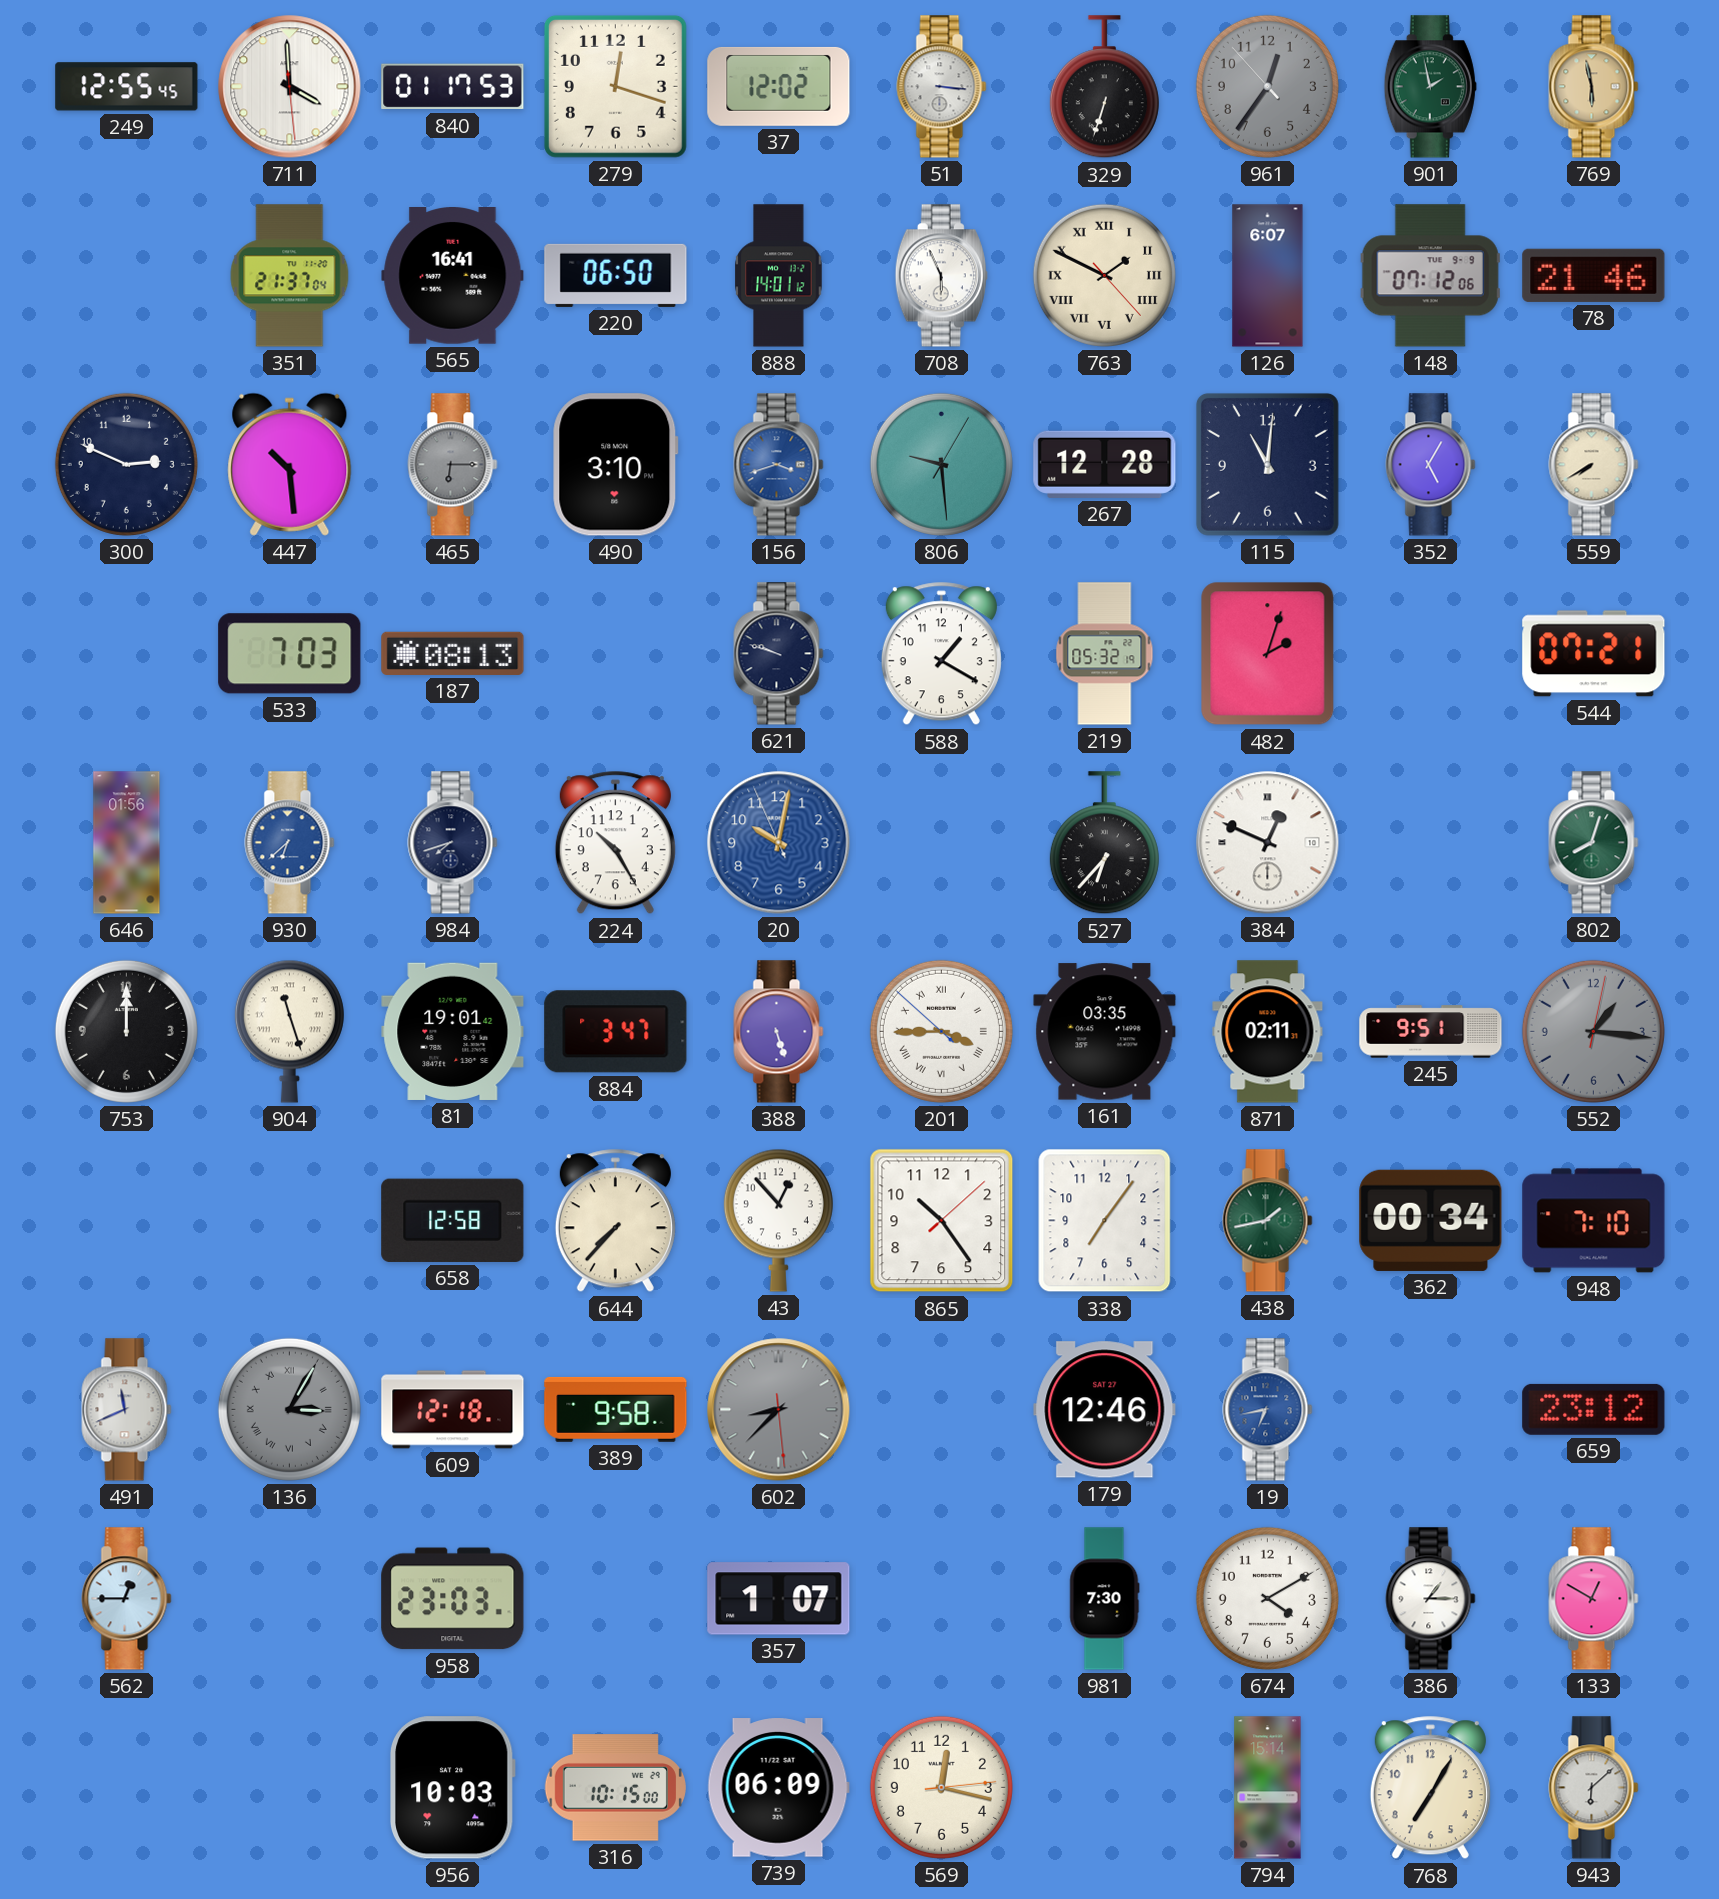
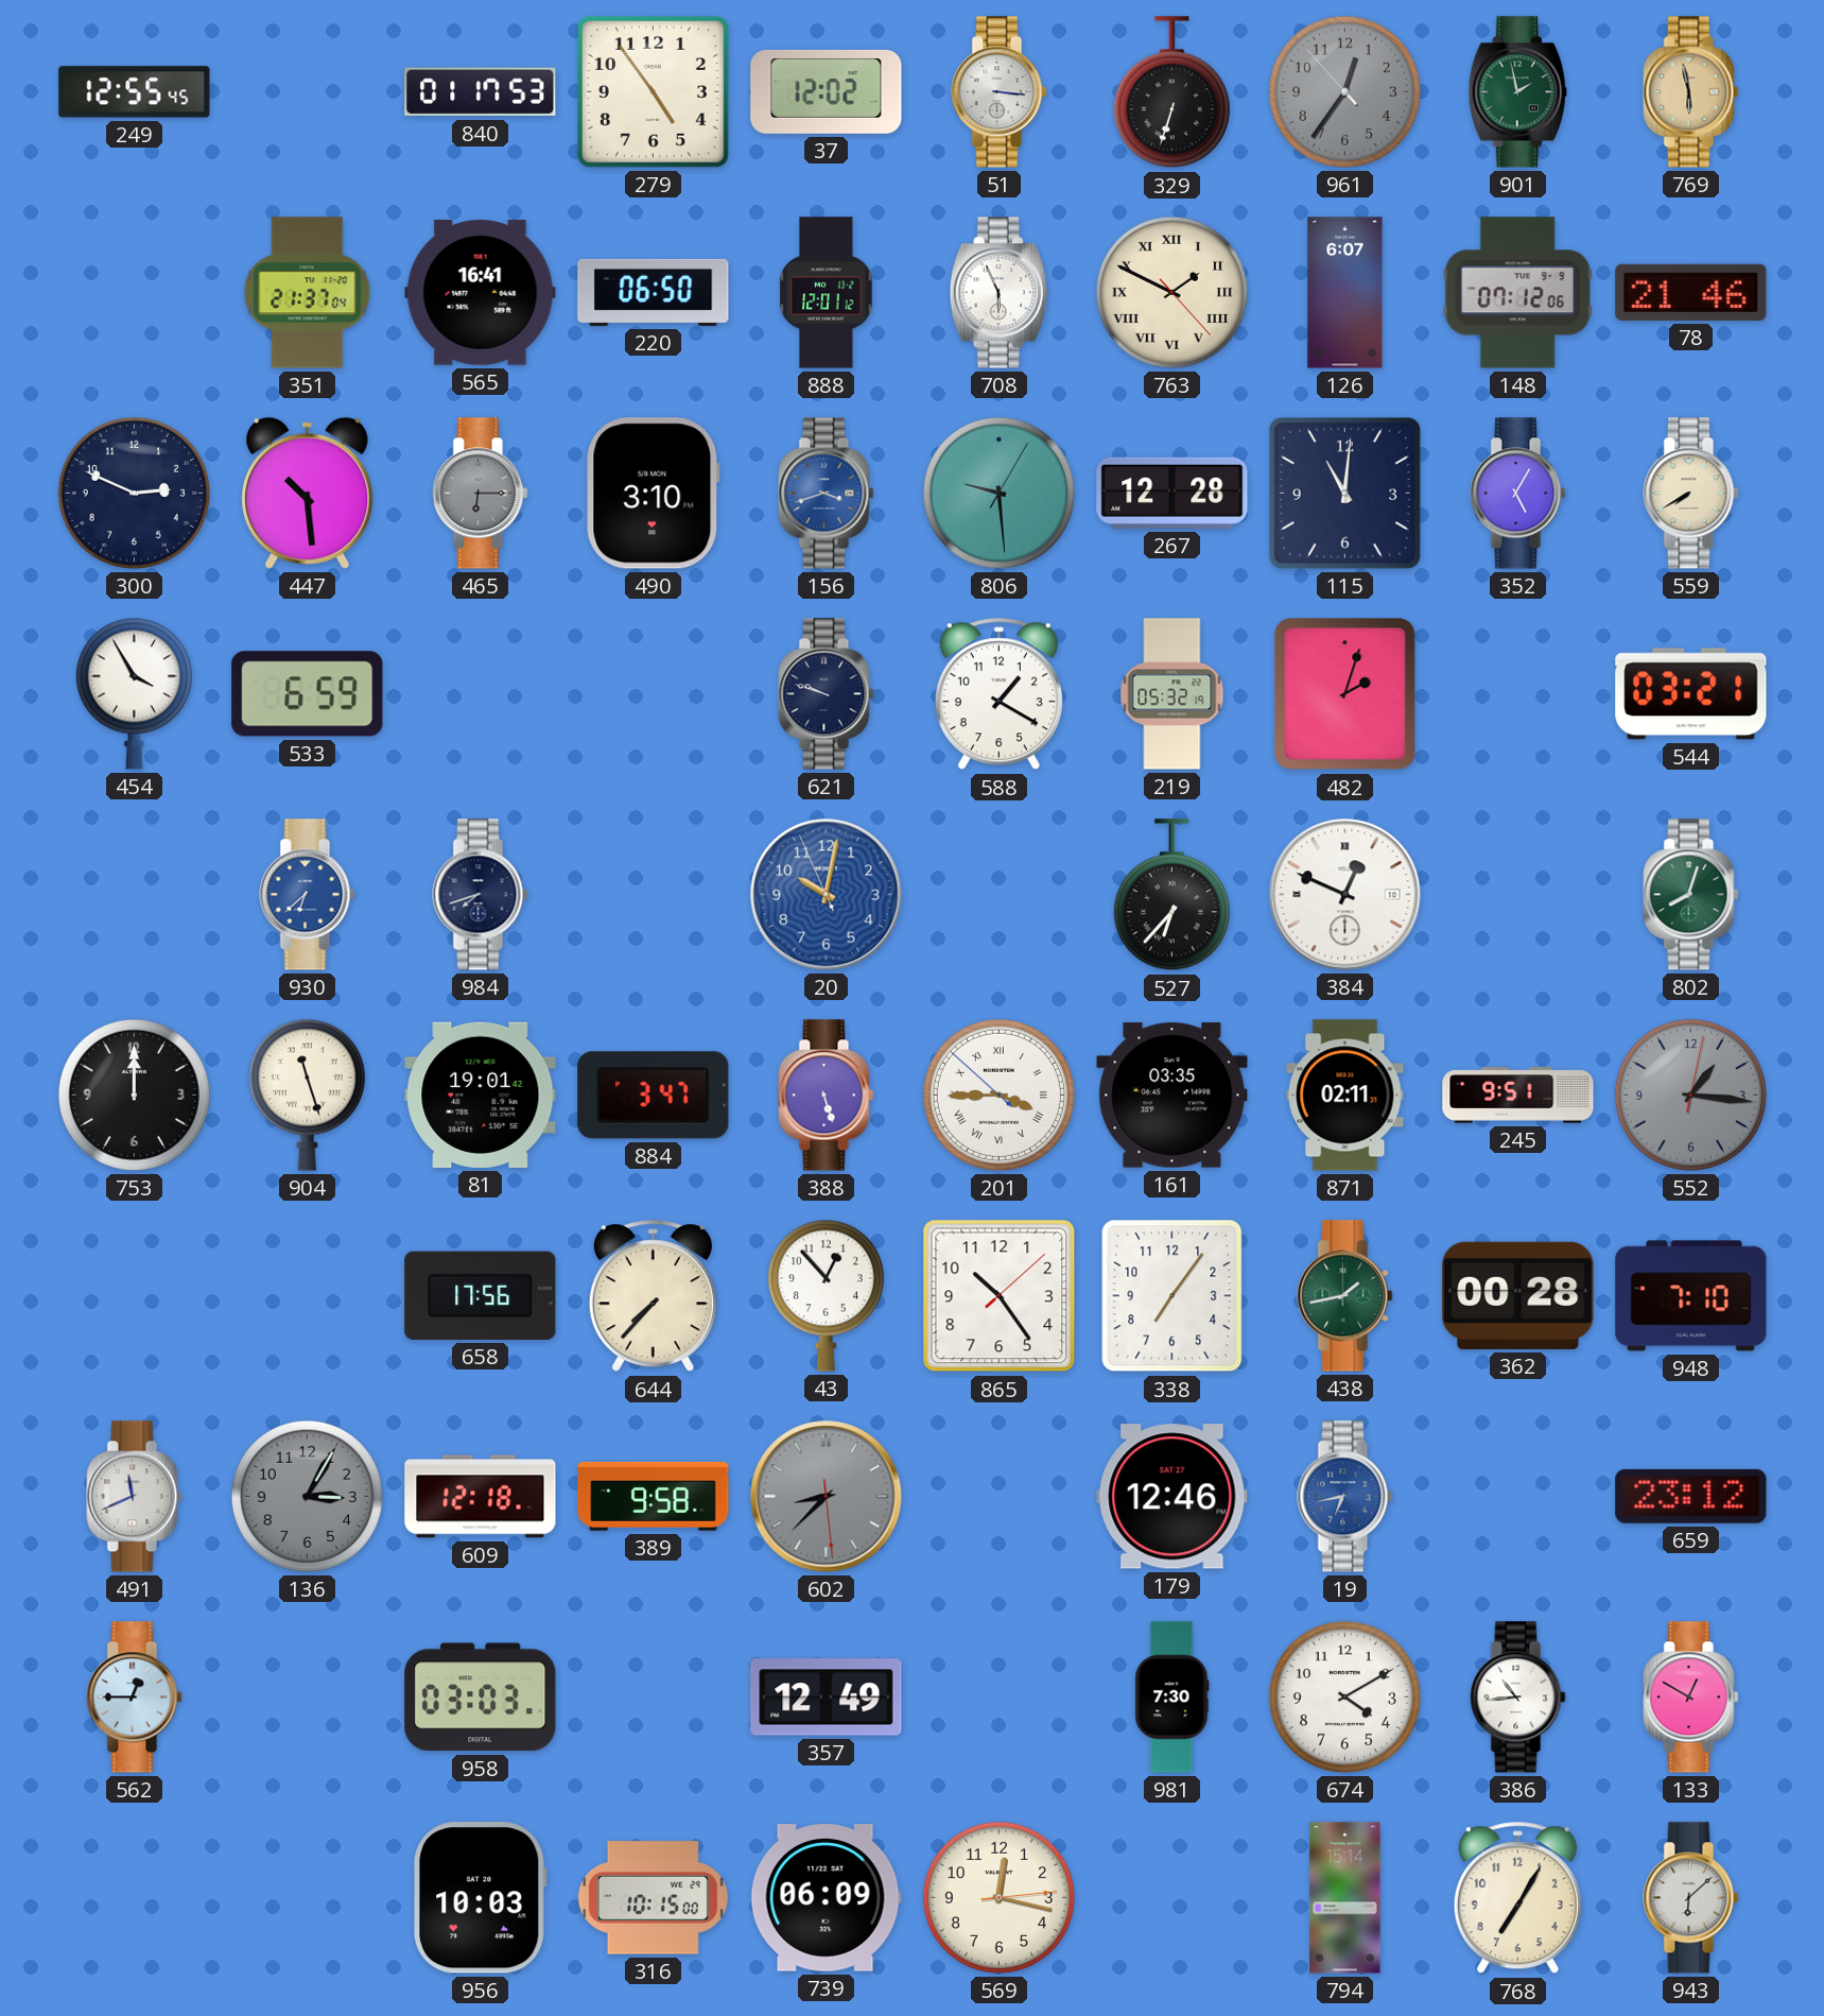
711: 3:59 -> none (290, 87)
279: 12:18 -> 4:54 (653, 91)
888: 14:01 -> 12:01 (827, 293)
454: none -> 3:55 (134, 693)
533: 7:03 -> 6:59 (308, 694)
187: 08:13 -> none (453, 653)
544: 07:21 -> 03:21 (1691, 694)
646: 01:56 -> none (127, 843)
224: 10:25 -> none (615, 843)
658: 12:58 -> 17:56 (481, 1295)
362: 00:34 -> 00:28 (1518, 1295)
136 numerals: Roman -> Arabic (307, 1496)
958: 23:03 -> 03:03 (481, 1698)
357: 1:07 -> 12:49 (827, 1698)
386: 1:15 -> 10:44 (1518, 1698)
